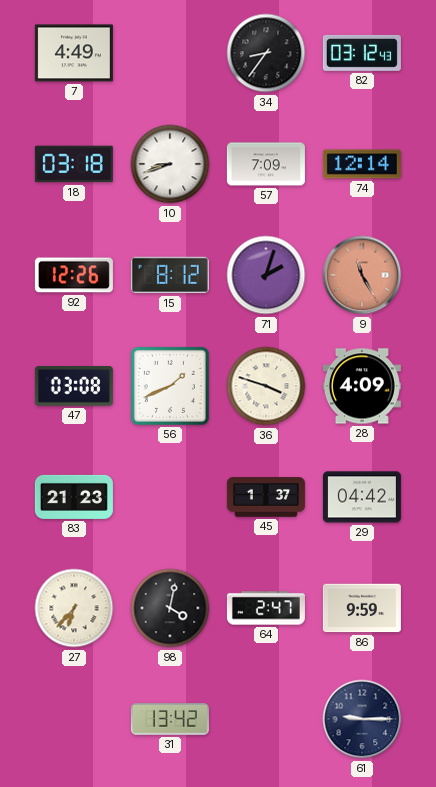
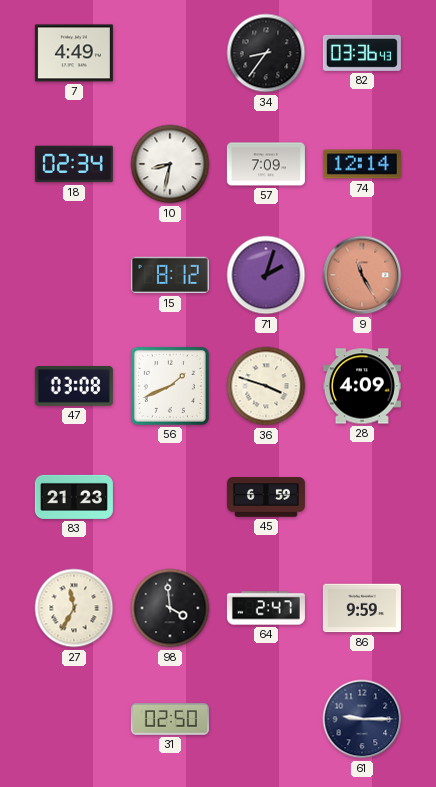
82: 03:12 -> 03:36 (362, 53)
18: 03:18 -> 02:34 (74, 164)
10: 8:42 -> 8:32 (170, 164)
92: 12:26 -> none (74, 275)
45: 1:37 -> 6:59 (266, 497)
29: 04:42 -> none (362, 497)
27: 6:37 -> 11:35 (74, 608)
98: 4:02 -> 3:59 (170, 608)
31: 13:42 -> 02:50 (170, 719)
